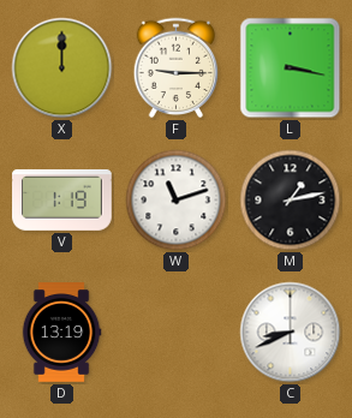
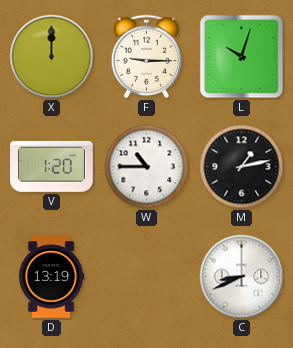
L: 3:17 -> 10:03 (242, 57)
V: 1:19 -> 1:20 (52, 167)
W: 11:12 -> 10:45 (147, 167)
